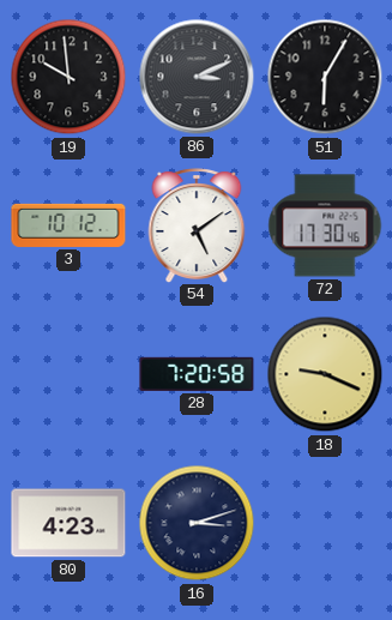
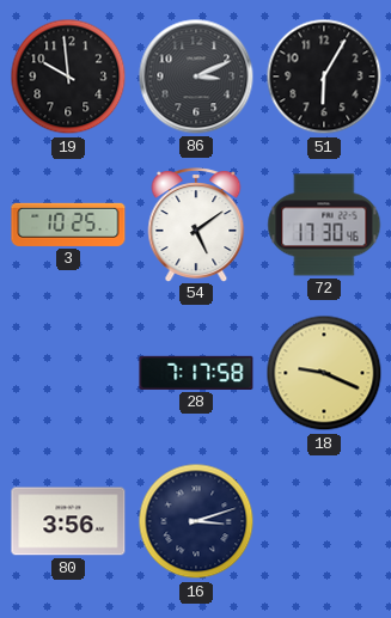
3: 10:12 -> 10:25 (68, 225)
28: 7:20 -> 7:17 (196, 373)
80: 4:23 -> 3:56 (68, 521)
